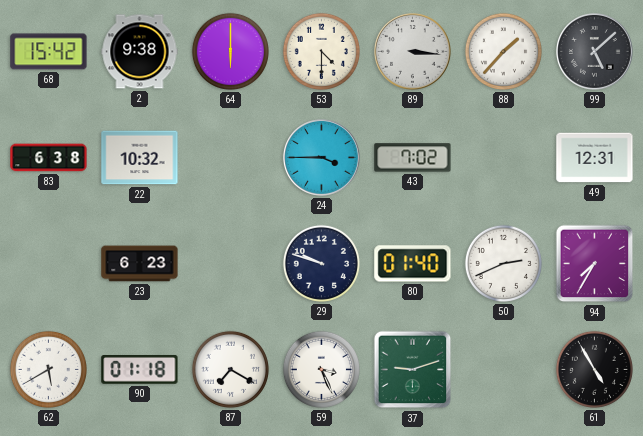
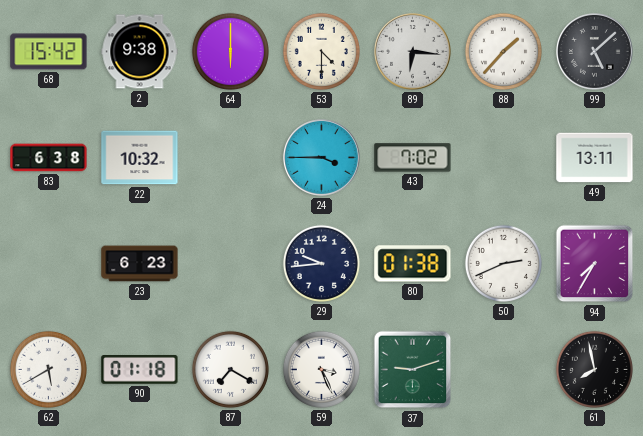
89: 3:16 -> 6:16 (413, 52)
49: 12:31 -> 13:11 (595, 158)
29: 9:48 -> 9:44 (321, 263)
80: 01:40 -> 01:38 (413, 264)
61: 4:55 -> 7:58 (594, 369)
